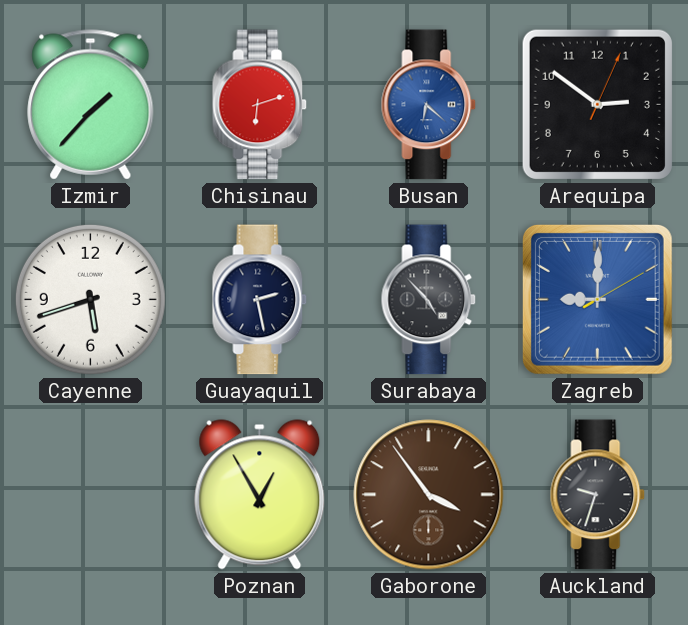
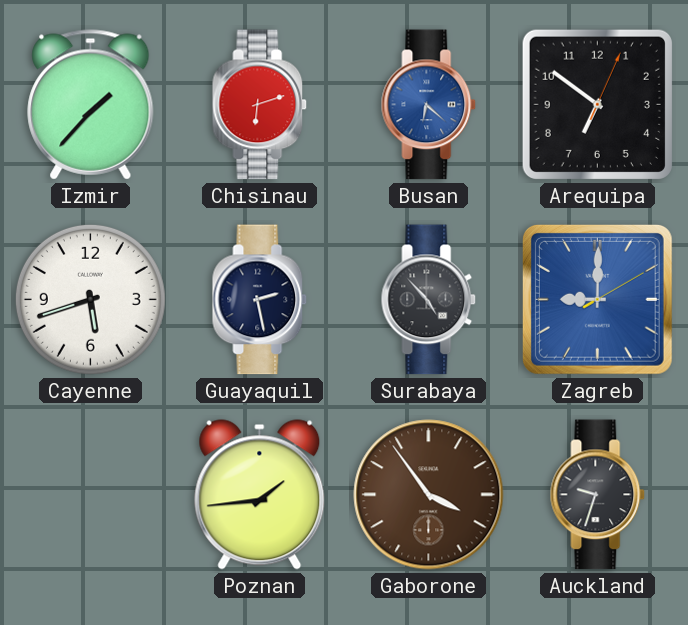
Arequipa: 2:51 -> 6:51 (597, 104)
Poznan: 12:55 -> 1:44 (260, 495)
